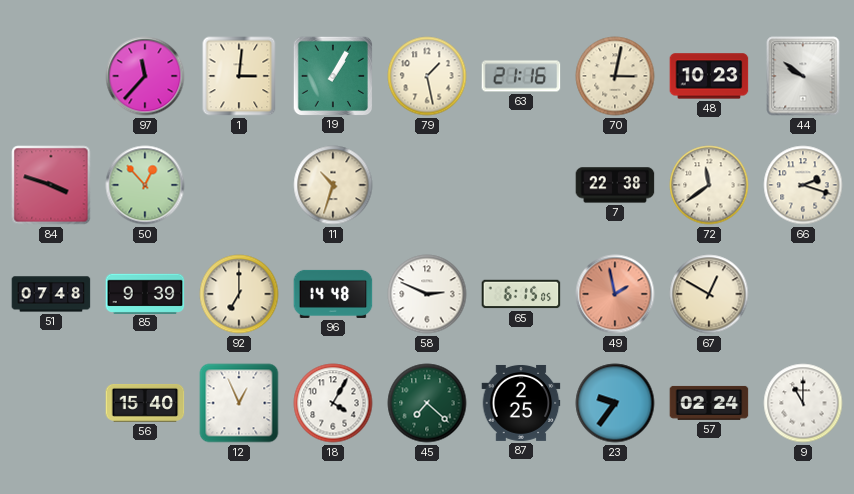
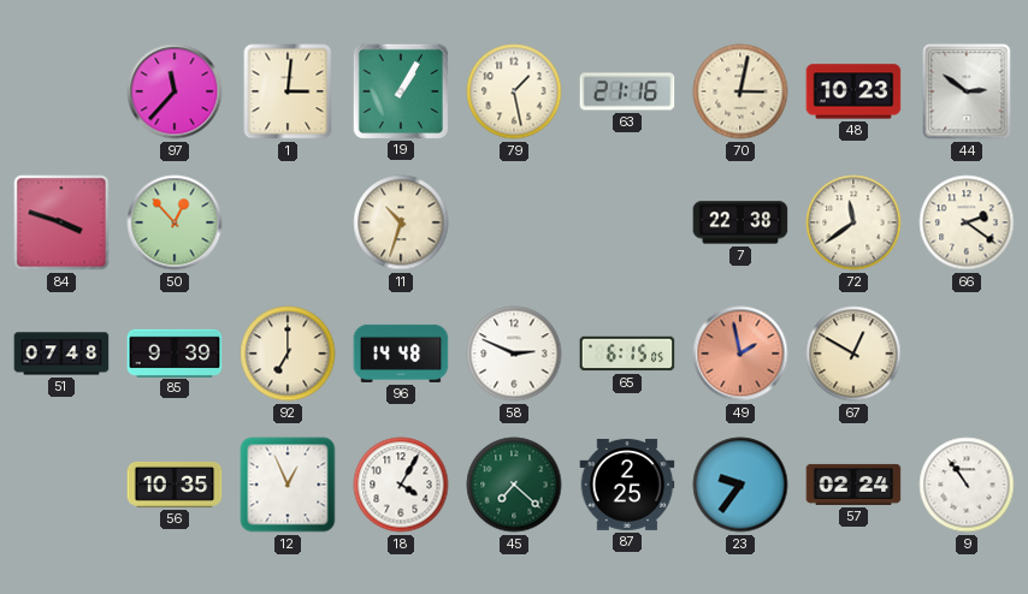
44: 9:51 -> 2:51 (967, 91)
66: 2:18 -> 2:21 (967, 222)
56: 15:40 -> 10:35 (175, 485)
9: 11:00 -> 10:54 (967, 485)
